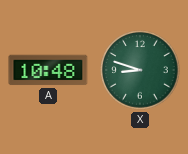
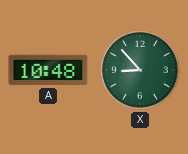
X: 8:48 -> 8:53 (140, 70)
